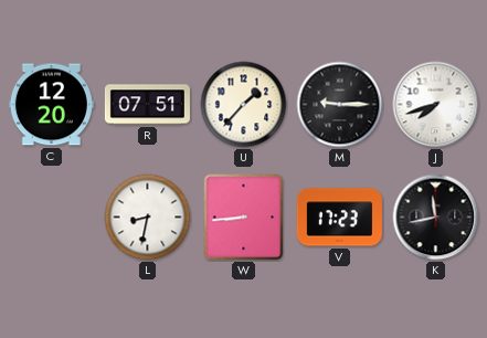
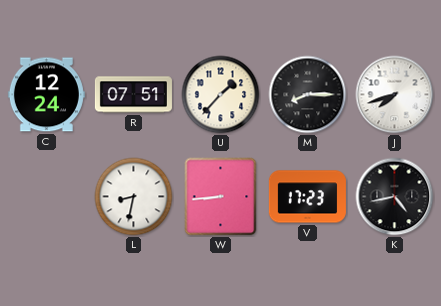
C: 12:20 -> 12:24 (46, 95)
M: 9:15 -> 8:15 (308, 95)
K: 11:43 -> 4:43 (395, 197)
